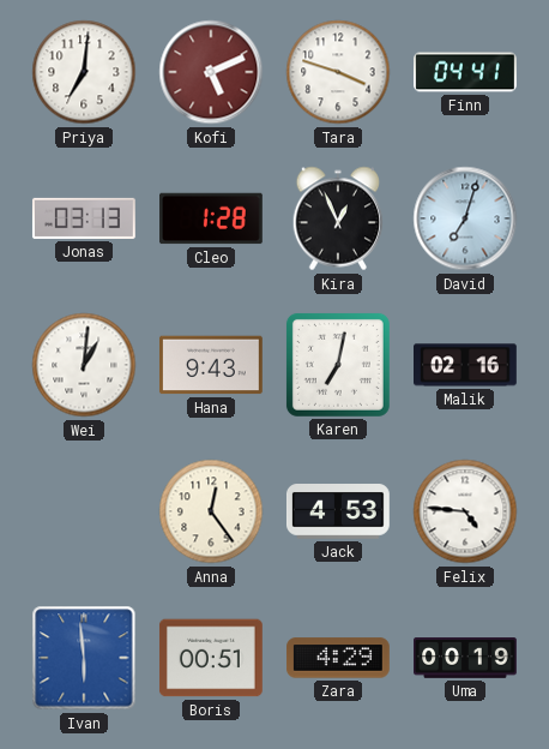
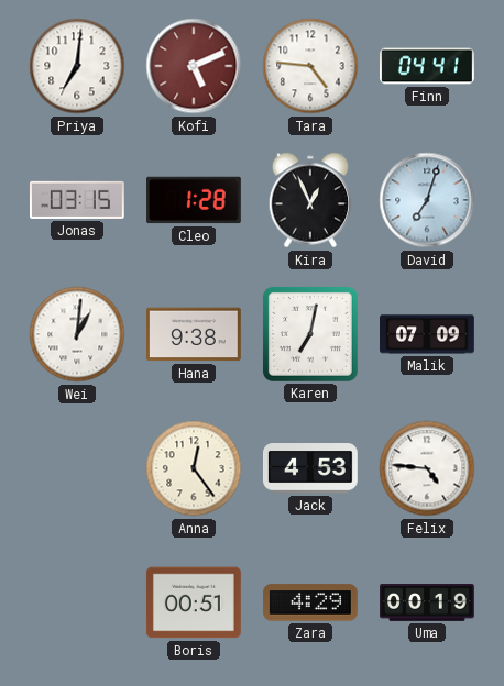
Tara: 3:48 -> 4:46 (310, 66)
Jonas: 03:13 -> 03:15 (77, 200)
Hana: 9:43 -> 9:38 (194, 334)
Malik: 02:16 -> 07:09 (428, 334)
Ivan: 5:59 -> none (84, 658)
